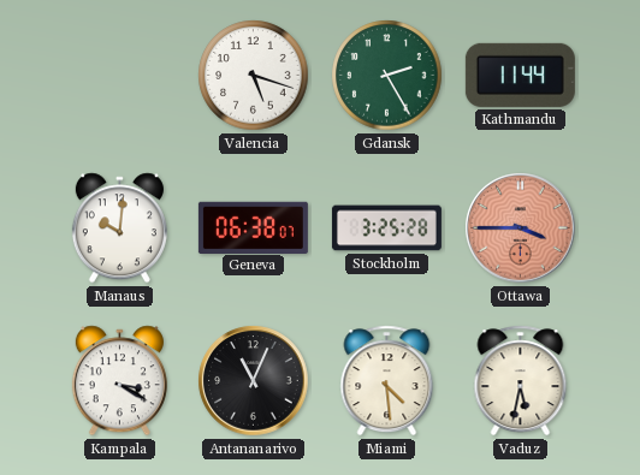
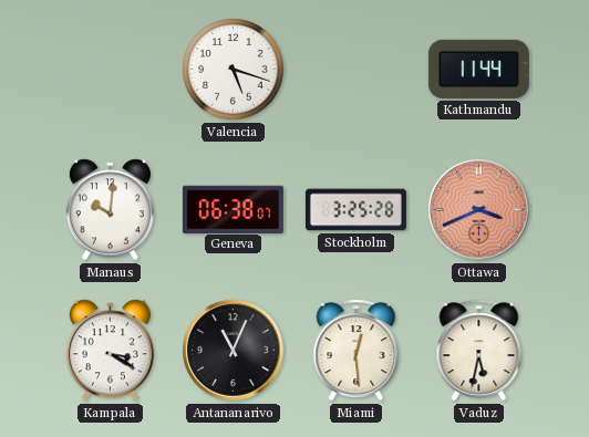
Gdansk: 2:25 -> none (387, 76)
Ottawa: 3:45 -> 3:41 (479, 210)
Miami: 4:29 -> 12:29 (356, 351)
